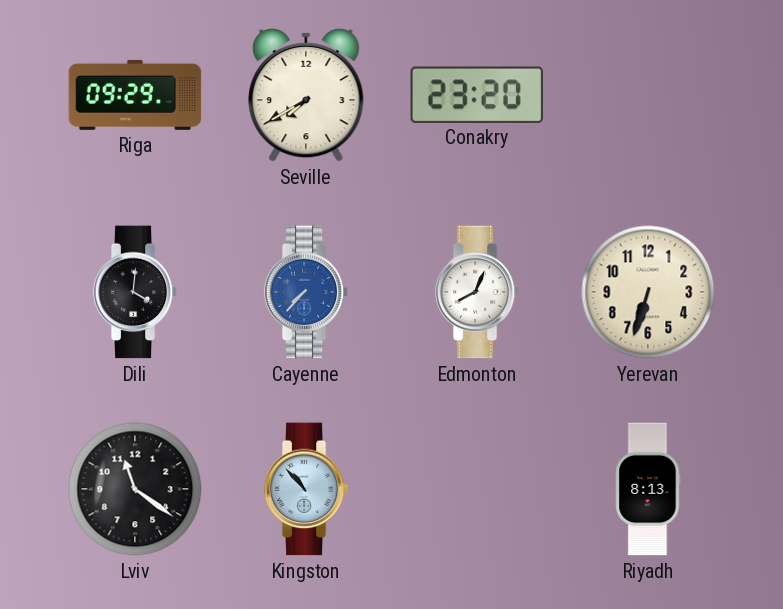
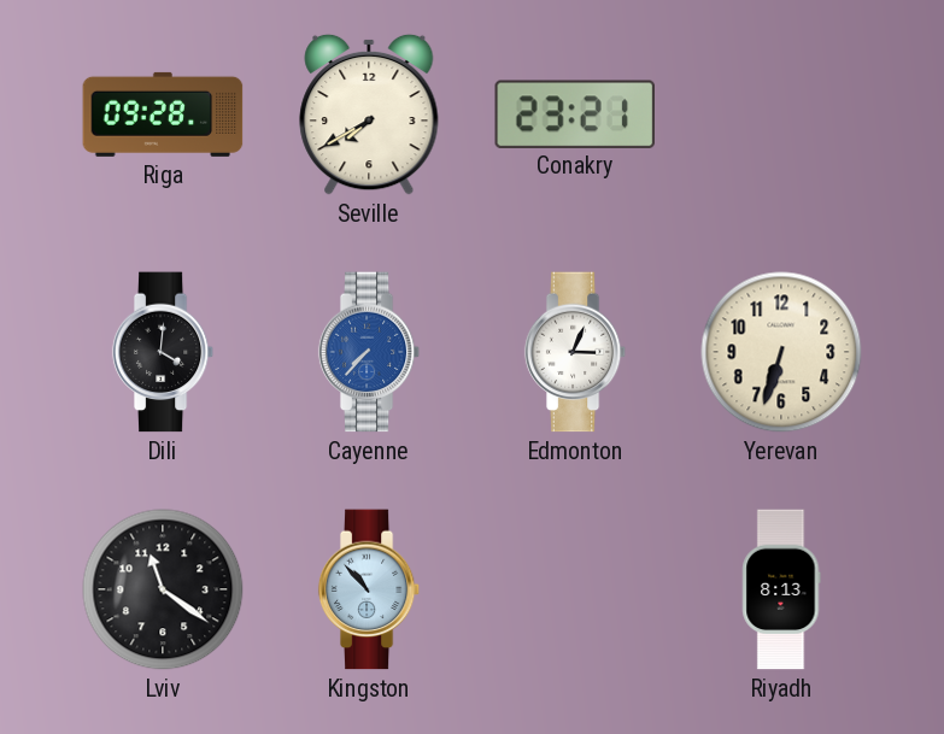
Riga: 09:29 -> 09:28 (163, 114)
Conakry: 23:20 -> 23:21 (574, 113)
Edmonton: 8:04 -> 3:04 (575, 352)
